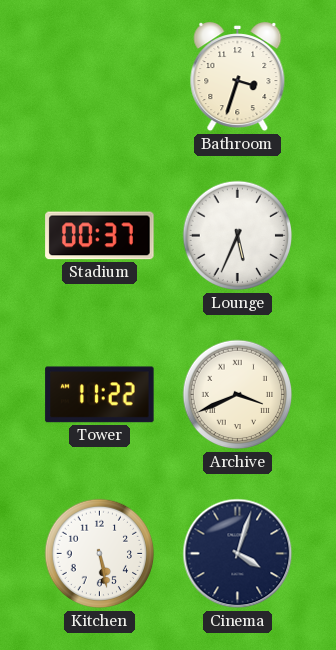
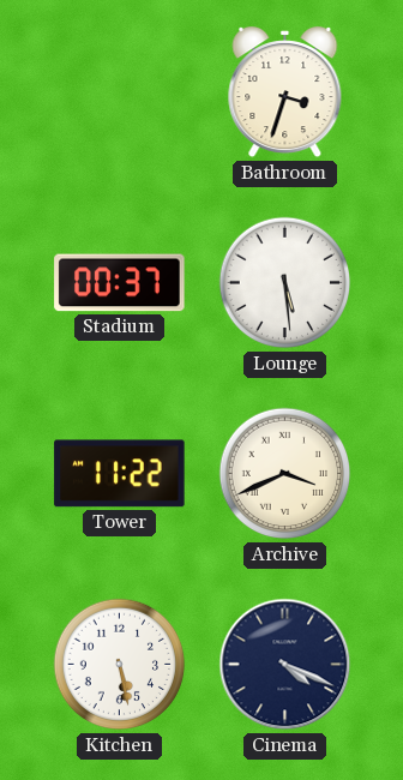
Lounge: 5:34 -> 5:29 (285, 283)
Cinema: 4:03 -> 4:19 (285, 665)
